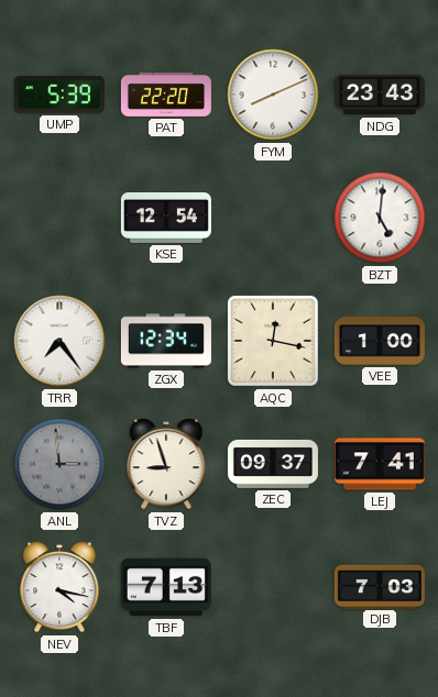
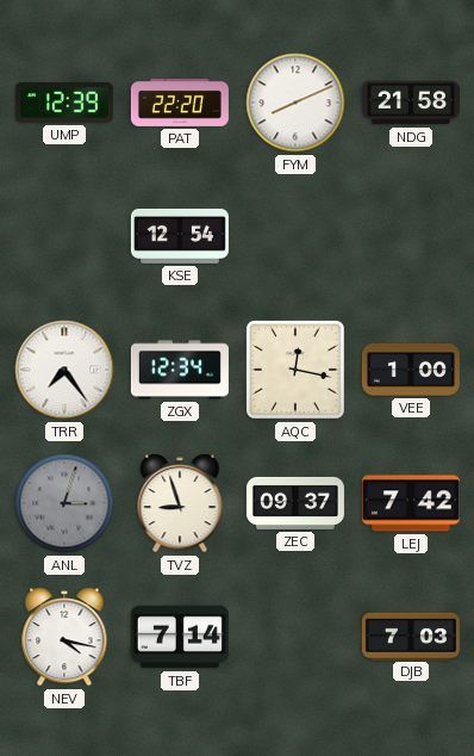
UMP: 5:39 -> 12:39 (64, 103)
NDG: 23:43 -> 21:58 (411, 103)
BZT: 5:01 -> none (380, 218)
ANL: 2:59 -> 3:03 (64, 503)
LEJ: 7:41 -> 7:42 (411, 503)
TBF: 7:13 -> 7:14 (180, 637)
